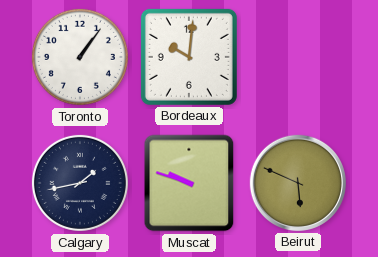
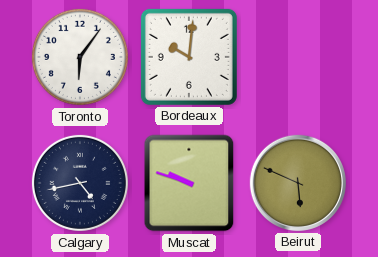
Toronto: 1:06 -> 6:06 (80, 57)
Calgary: 1:43 -> 4:43 (80, 183)
